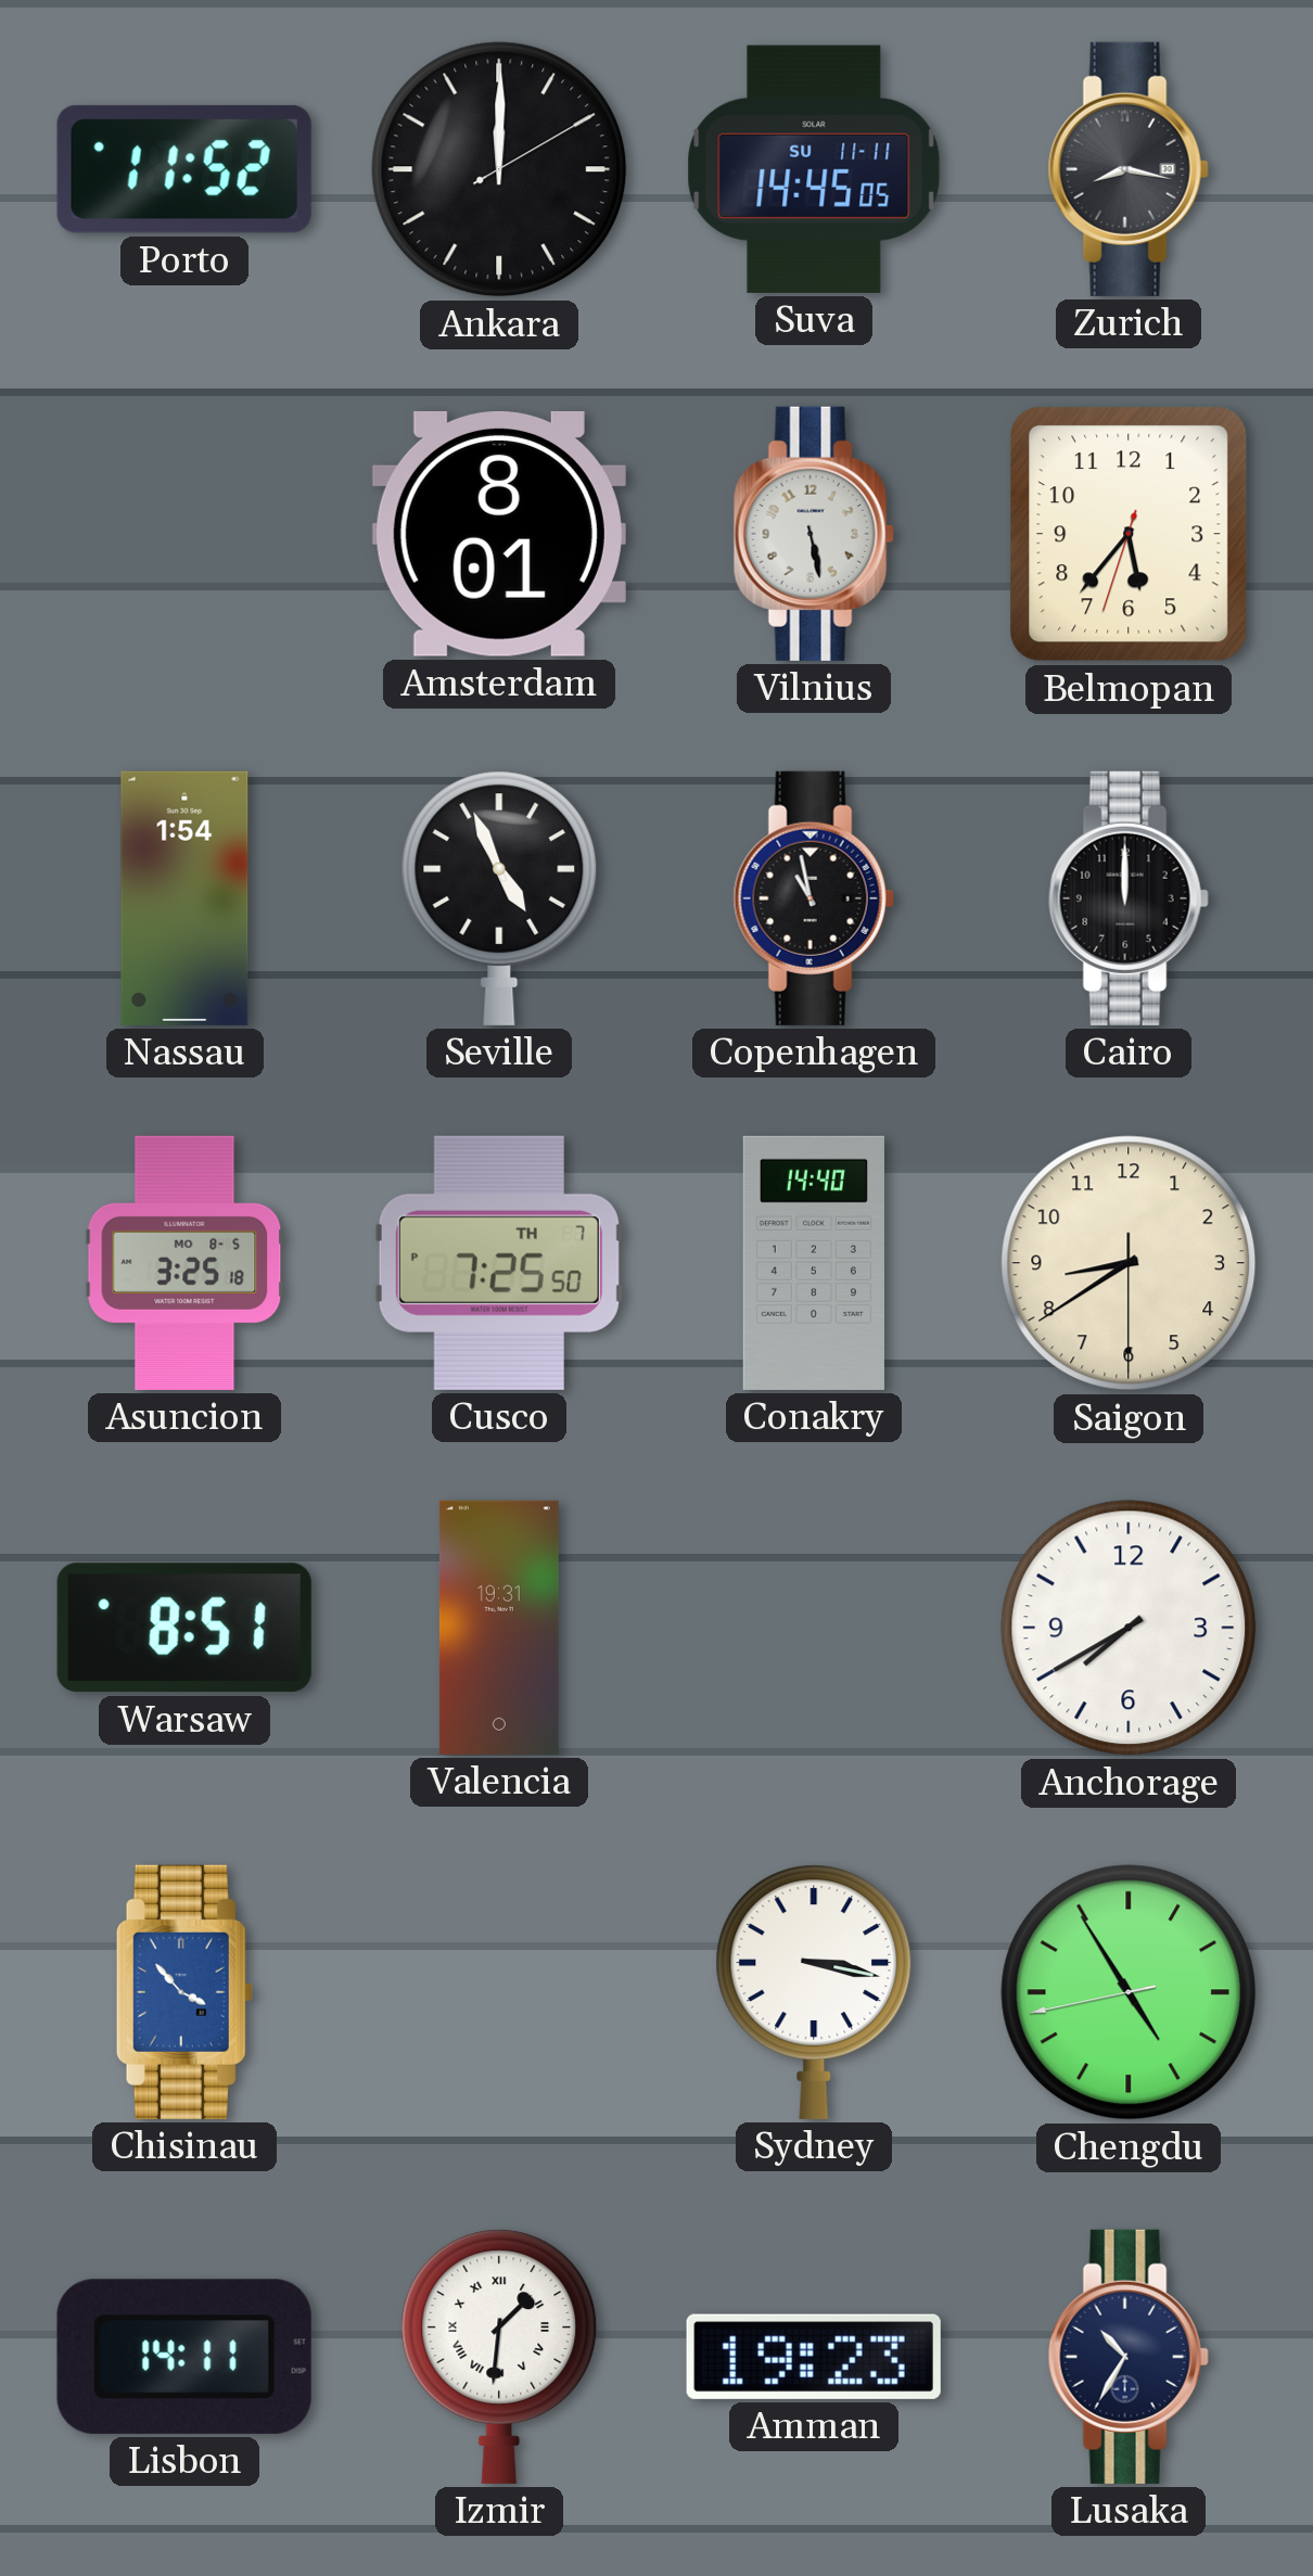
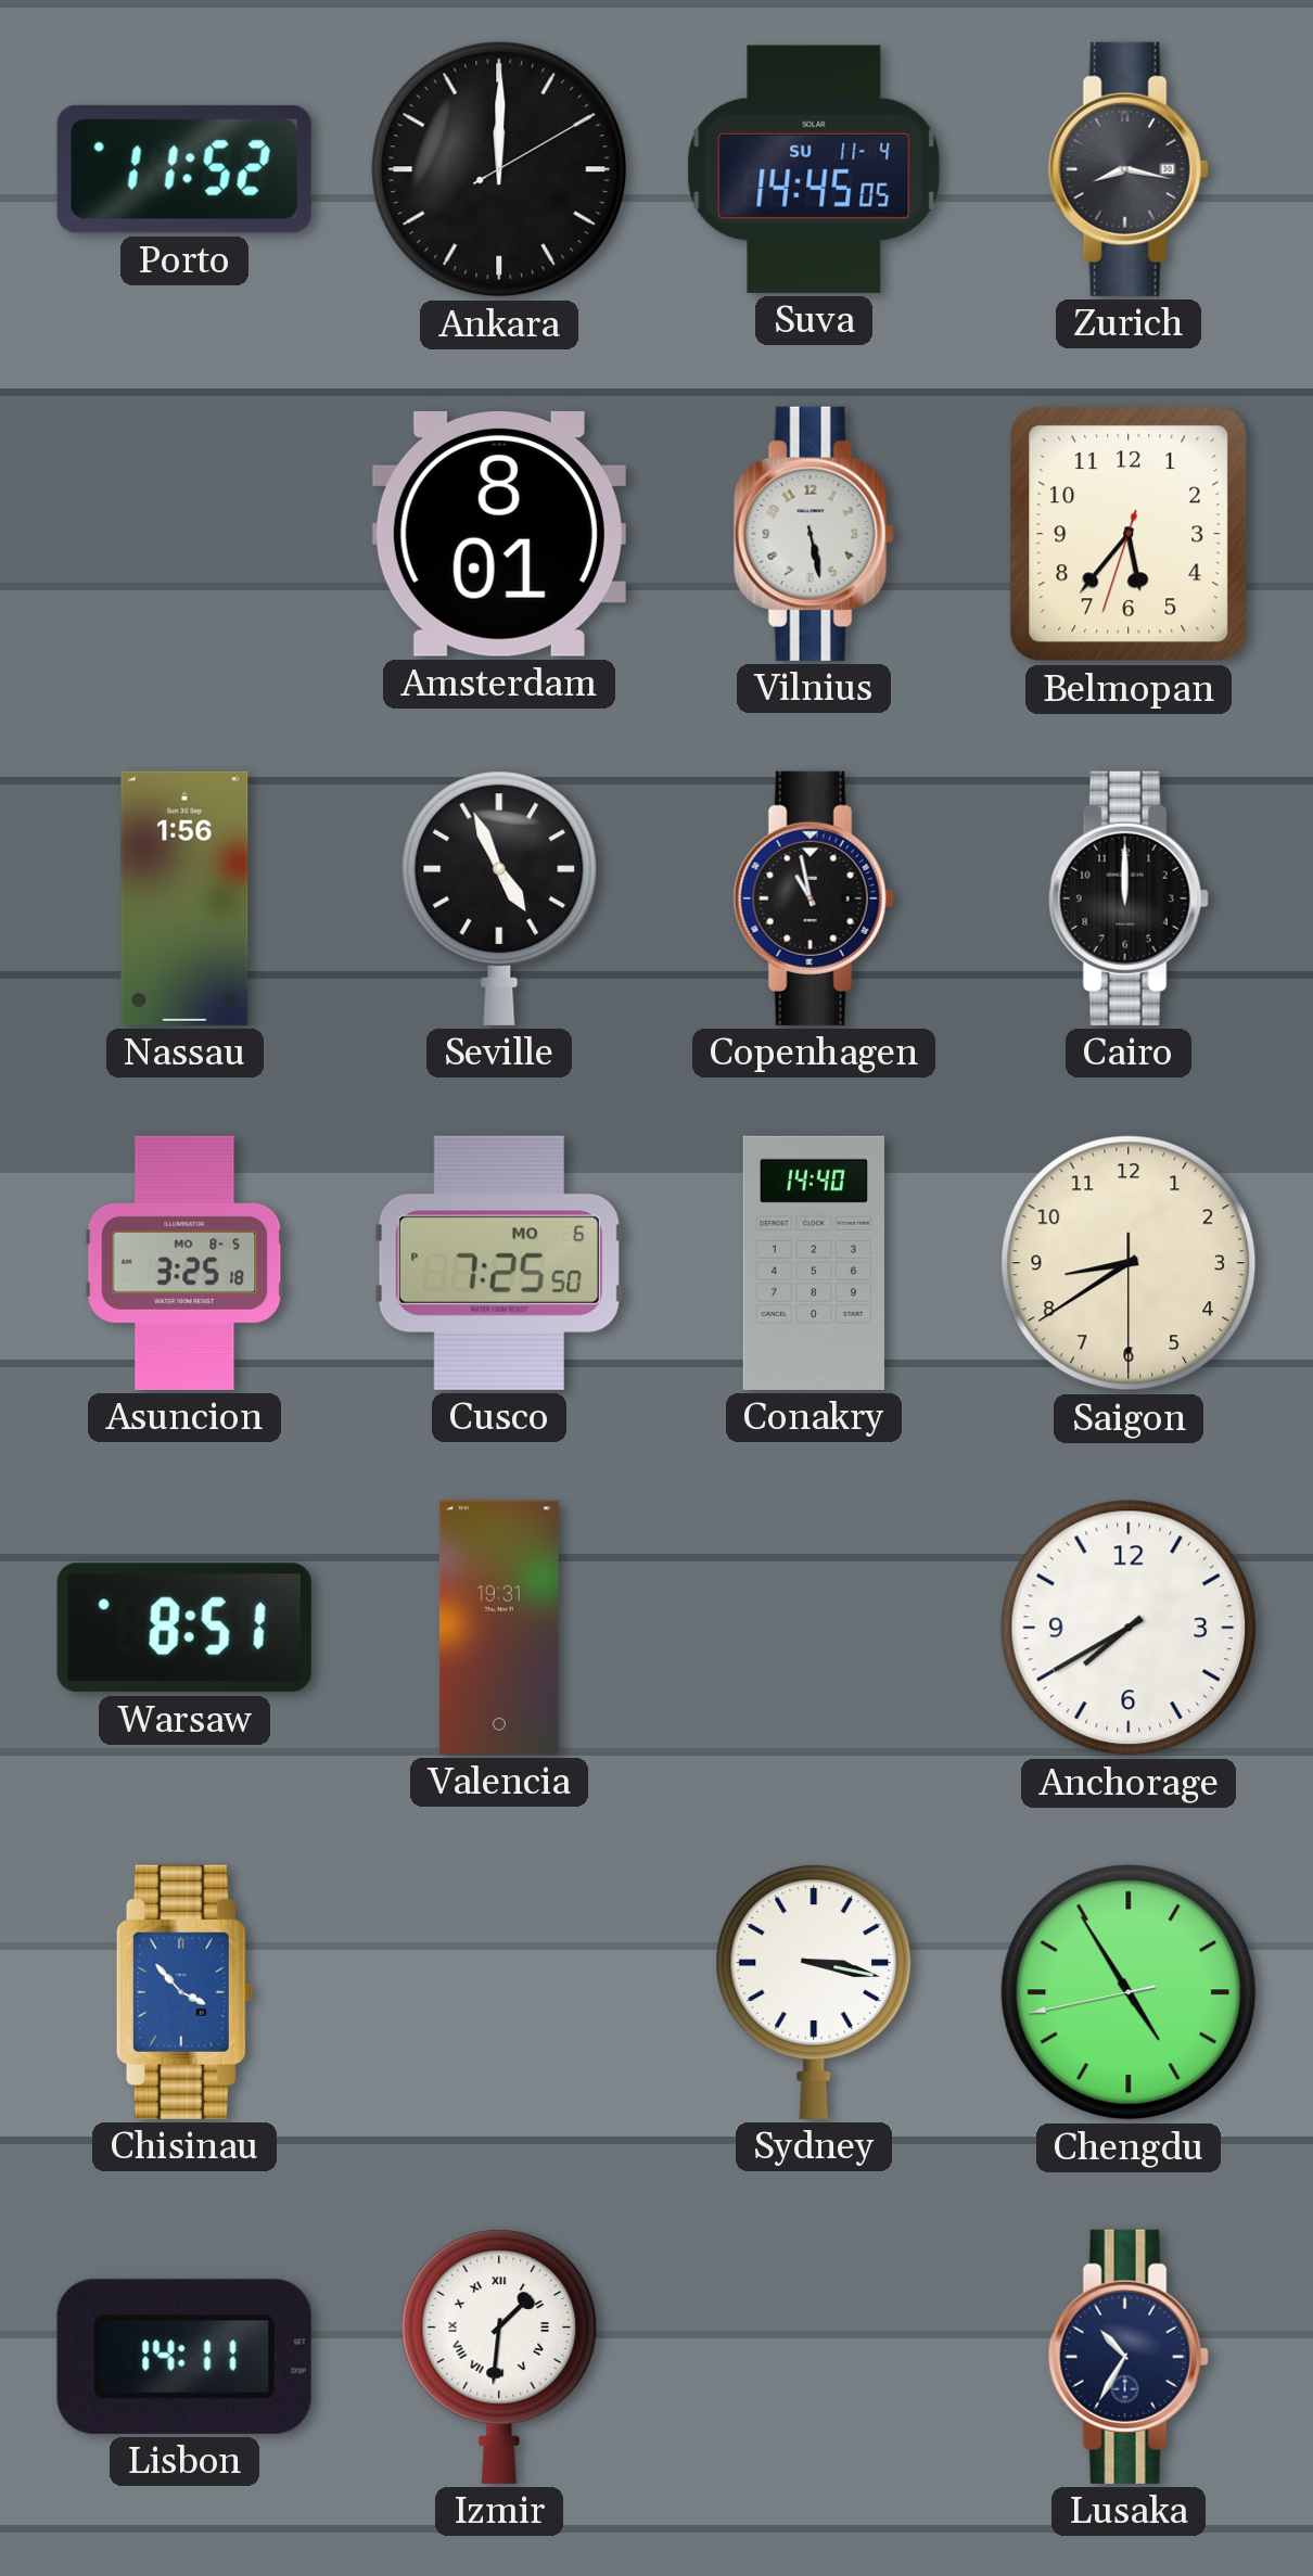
Suva date: SU 11-11 -> SU 11-4 (814, 169)
Nassau: 1:54 -> 1:56 (184, 898)
Cusco date: TH 7 -> MO 6 (499, 1263)
Amman: 19:23 -> none (814, 2357)
